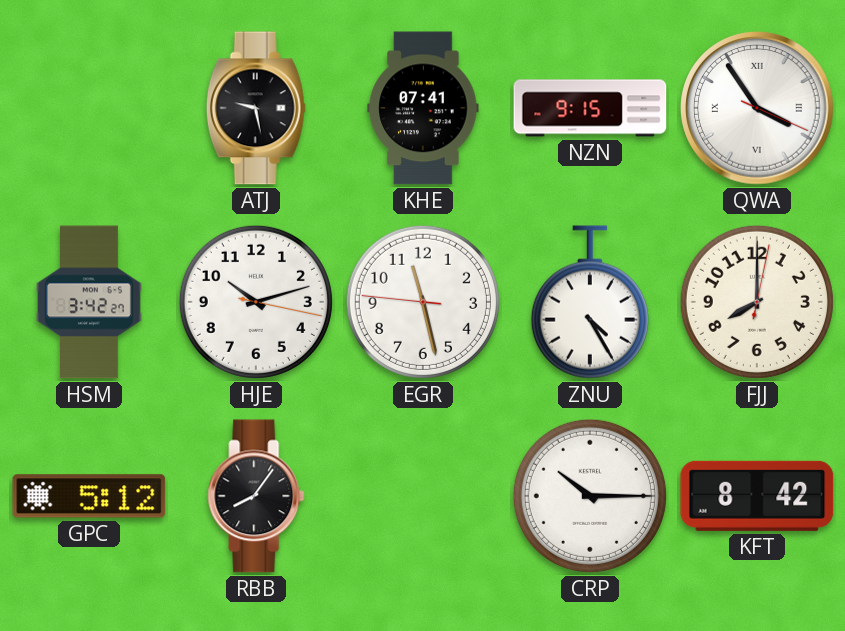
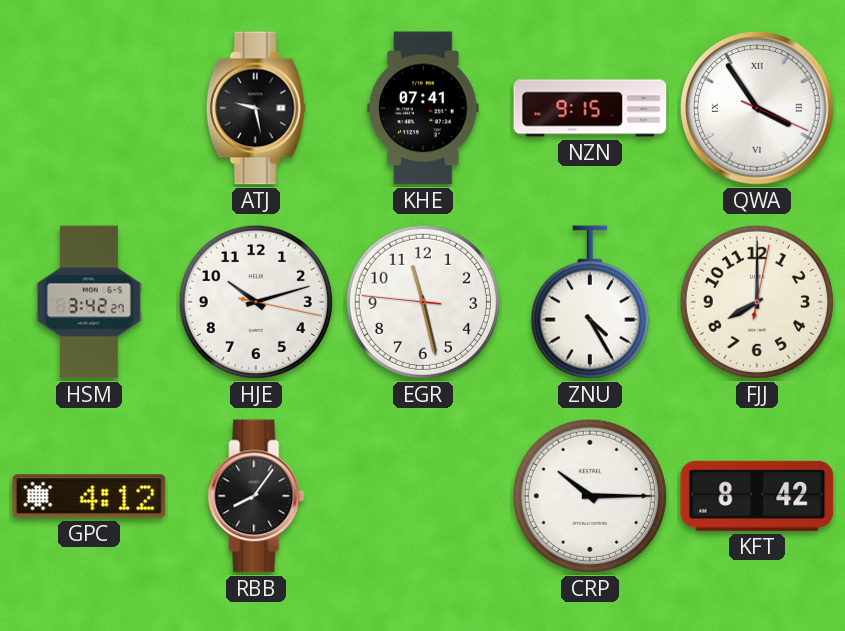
GPC: 5:12 -> 4:12 (89, 496)
